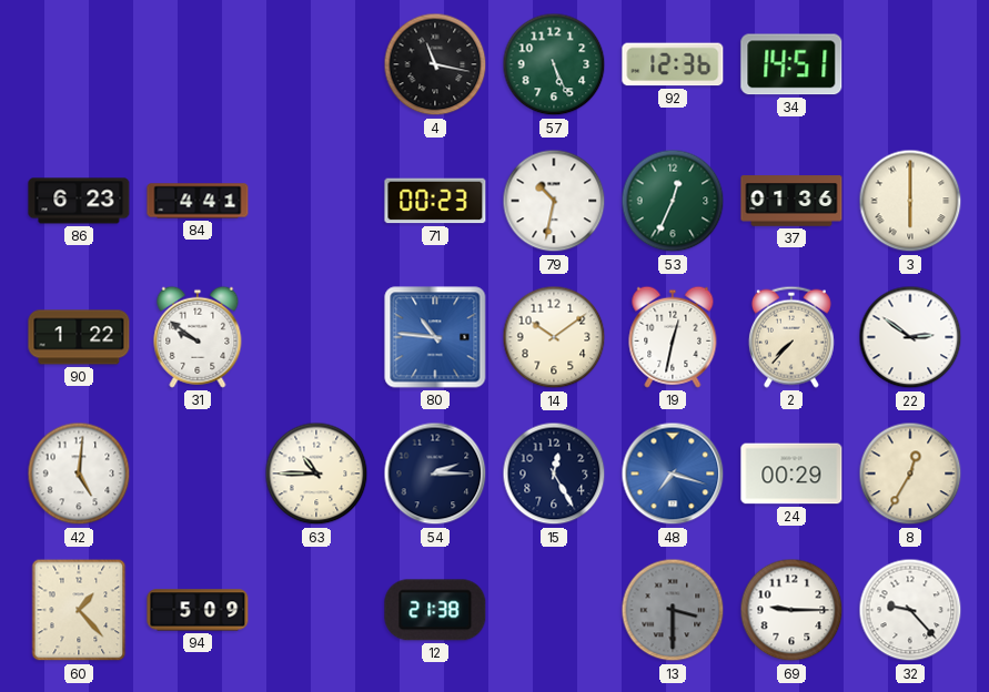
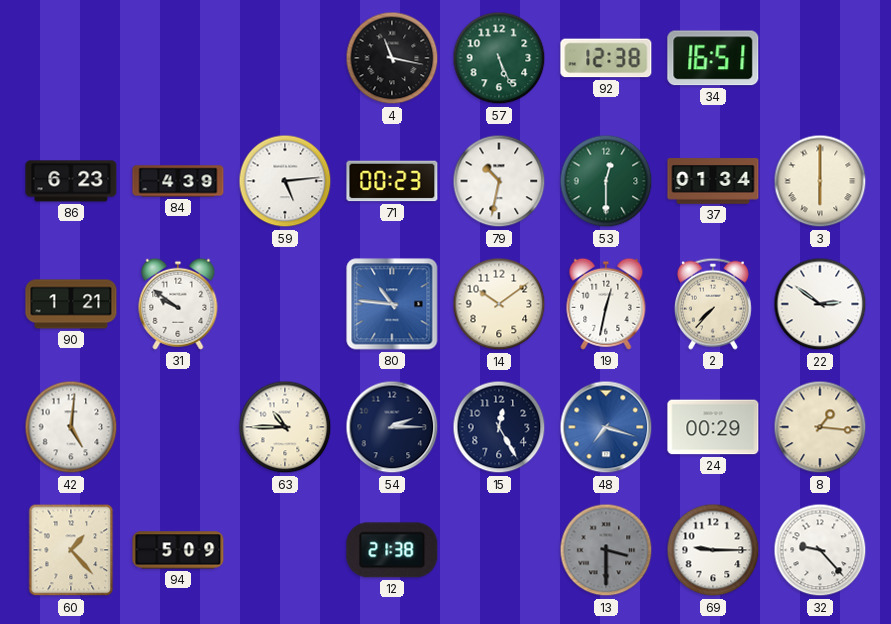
92: 12:36 -> 12:38 (606, 58)
34: 14:51 -> 16:51 (713, 58)
84: 4:41 -> 4:39 (178, 181)
59: none -> 5:14 (285, 181)
53: 12:34 -> 12:30 (606, 181)
37: 01:36 -> 01:34 (713, 181)
90: 1:22 -> 1:21 (71, 304)
8: 12:35 -> 1:16 (820, 427)
